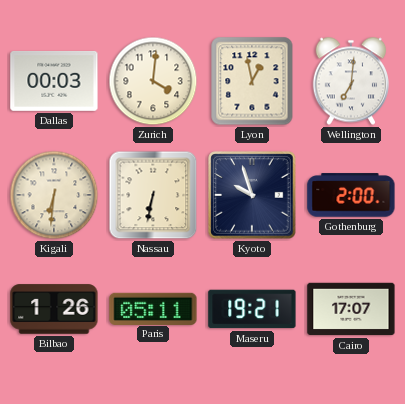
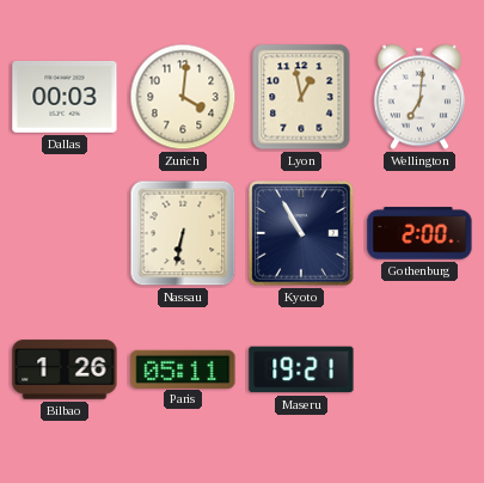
Kigali: 6:31 -> none (54, 195)
Kyoto: 9:57 -> 10:55 (301, 233)
Cairo: 17:07 -> none (351, 309)
